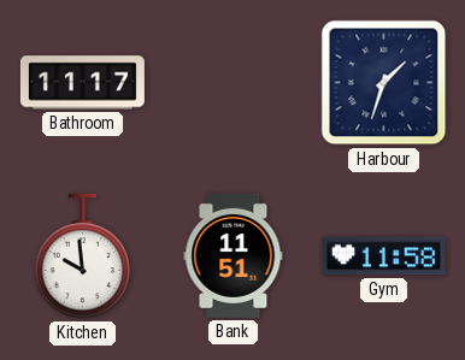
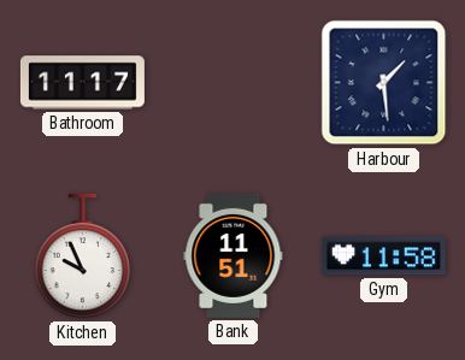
Harbour: 1:33 -> 1:29 (384, 83)
Kitchen: 9:59 -> 9:56 (83, 256)
